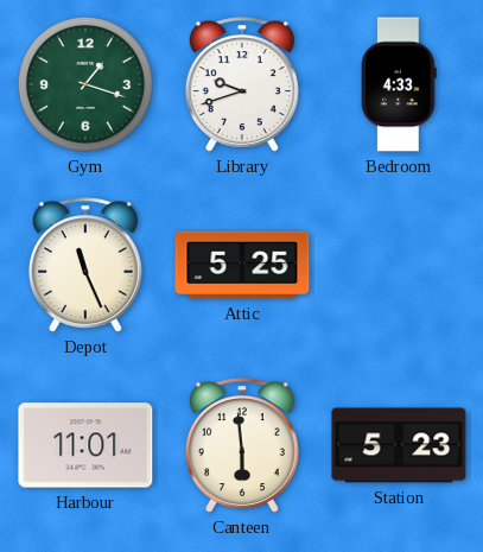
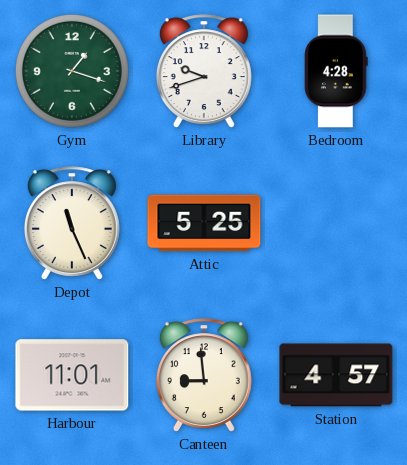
Bedroom: 4:33 -> 4:28 (336, 71)
Canteen: 5:59 -> 8:59 (204, 375)
Station: 5:23 -> 4:57 (336, 375)
